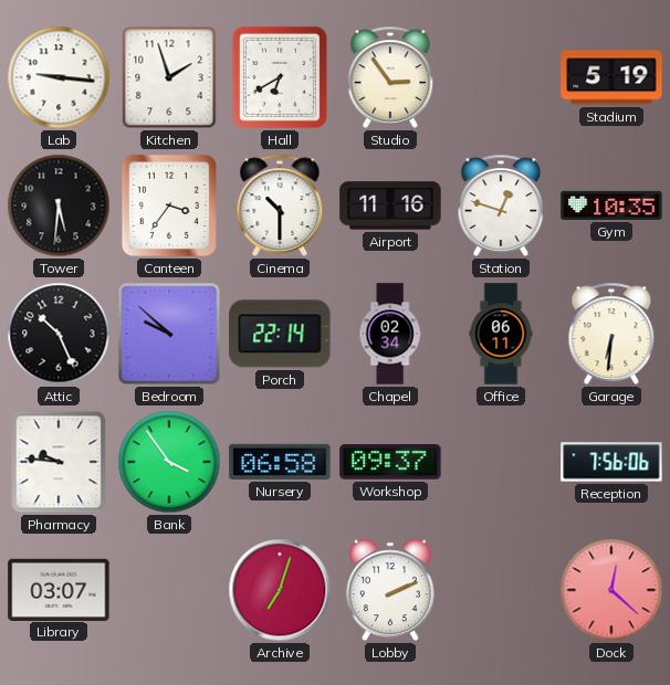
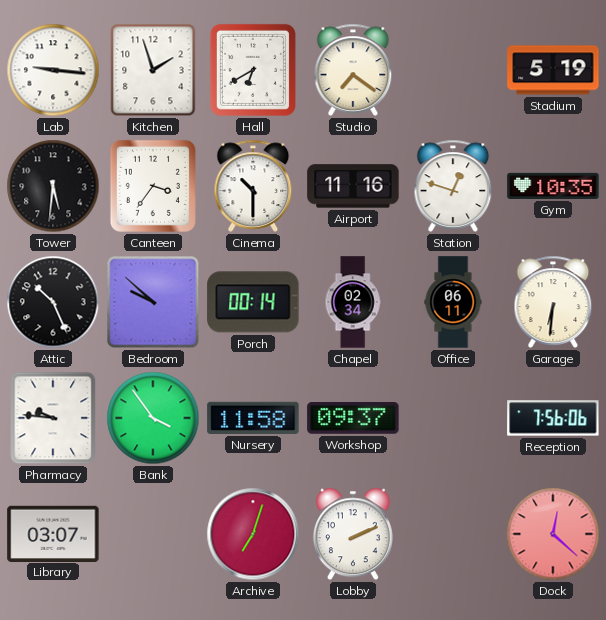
Studio: 2:54 -> 7:21 (353, 70)
Porch: 22:14 -> 00:14 (253, 302)
Nursery: 06:58 -> 11:58 (253, 418)
